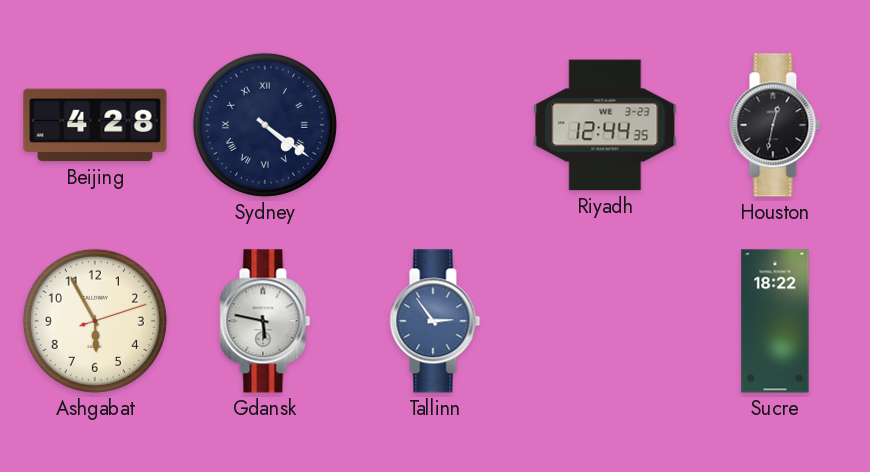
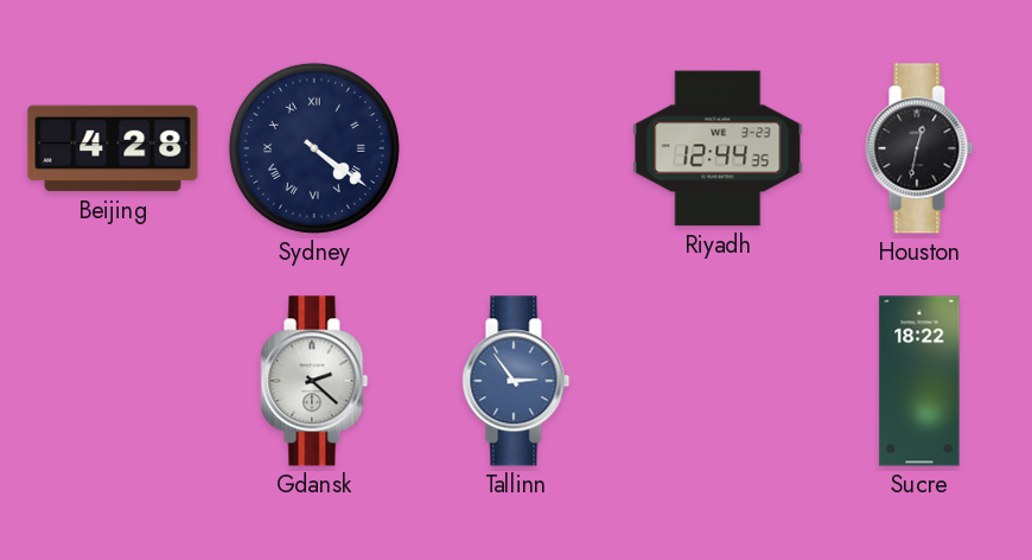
Ashgabat: 5:55 -> none (95, 321)
Gdansk: 5:47 -> 2:22 (314, 381)
